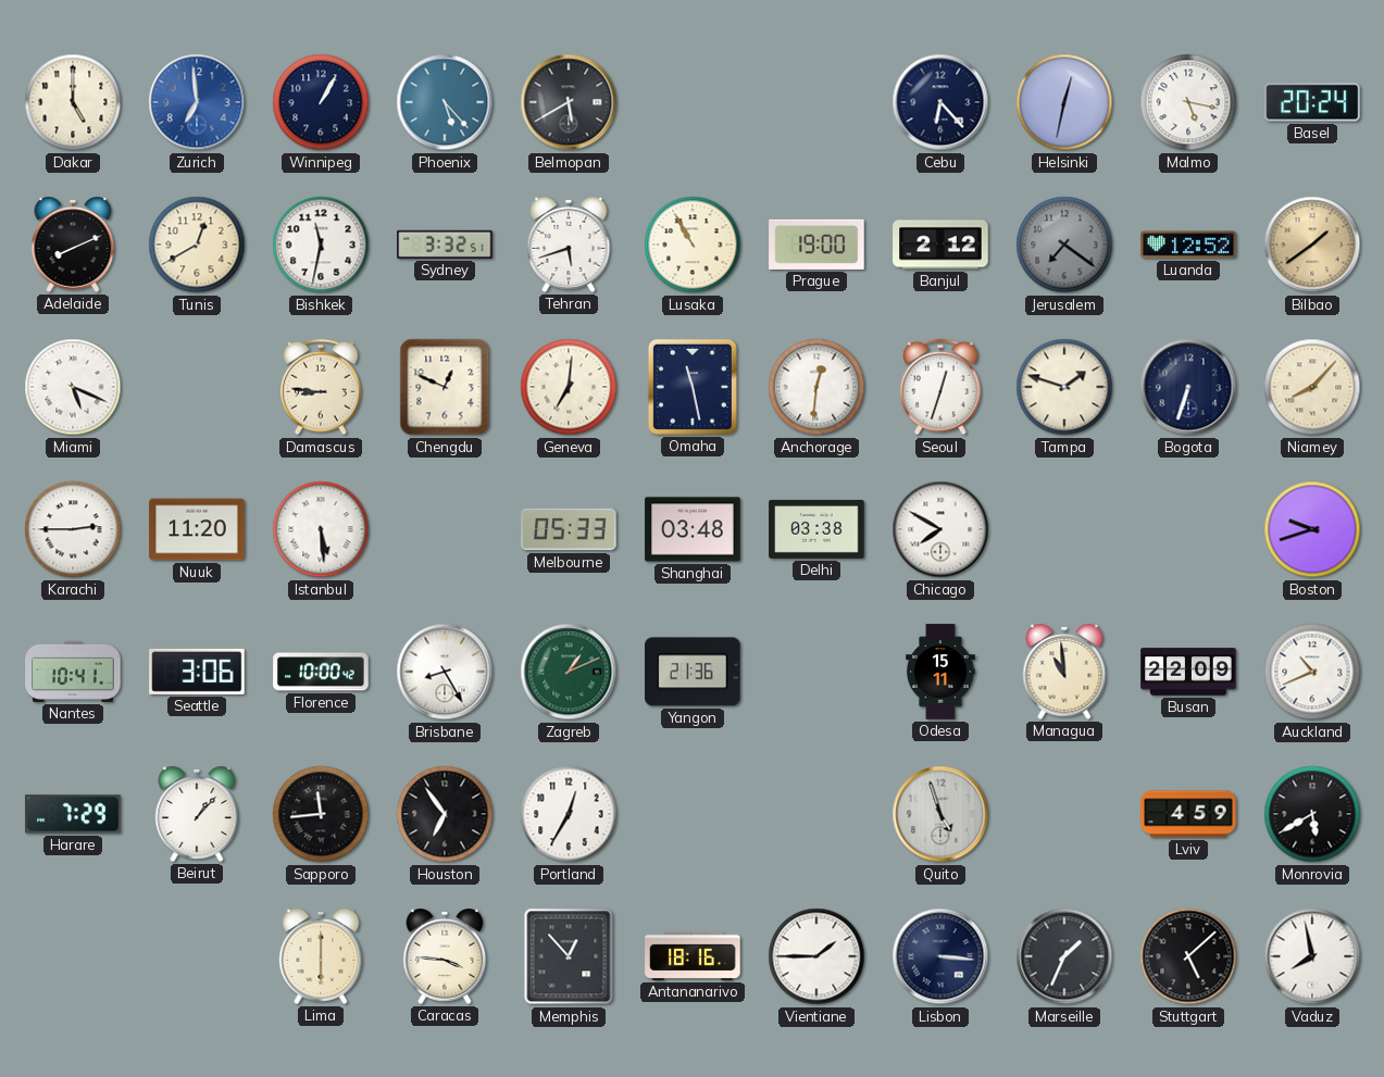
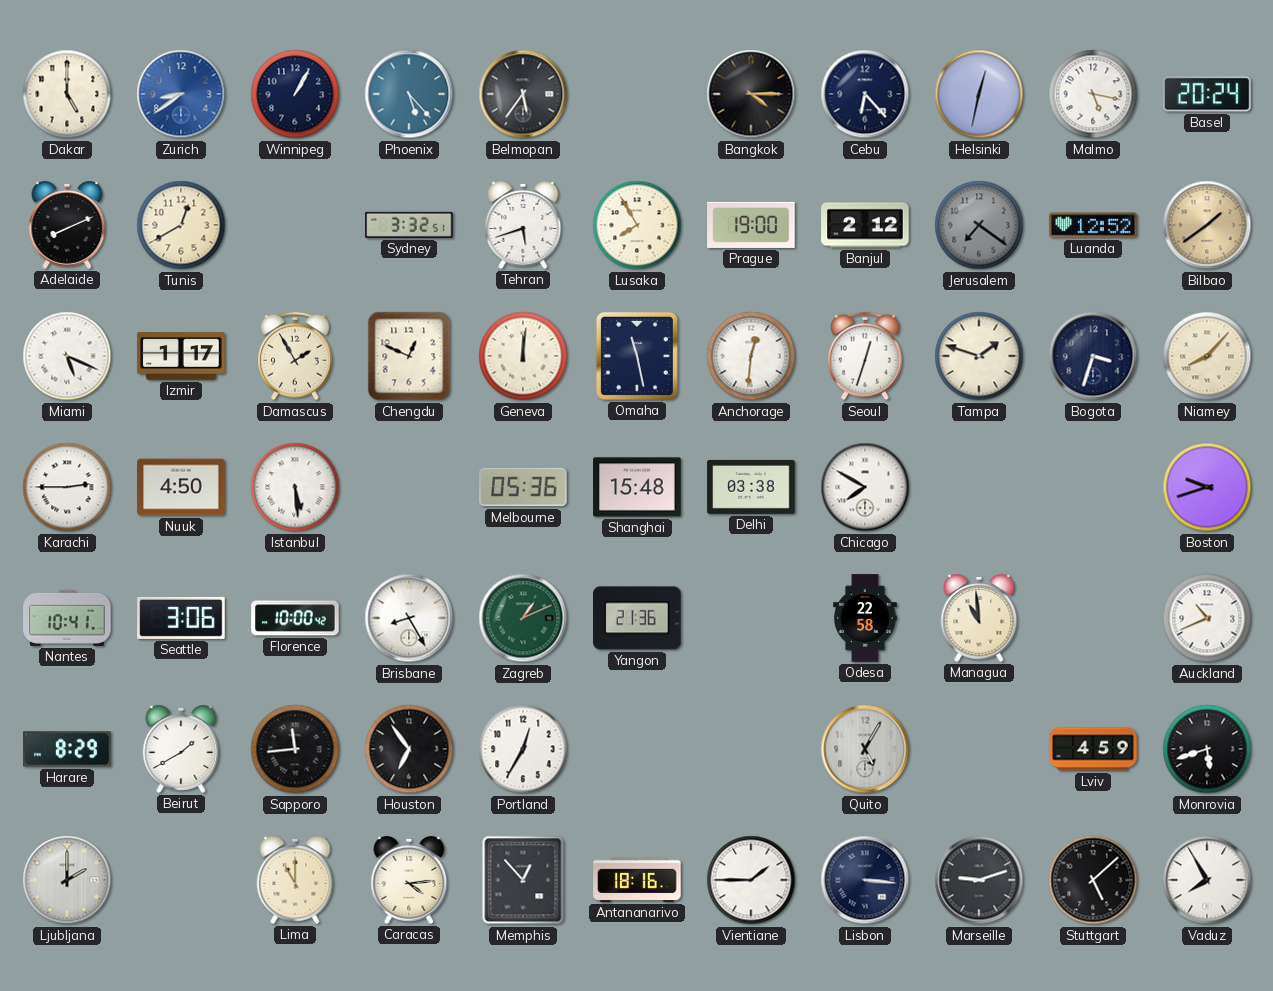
Zurich: 6:59 -> 8:39 (181, 94)
Belmopan: 5:40 -> 5:36 (523, 94)
Bangkok: none -> 4:15 (751, 94)
Bishkek: 11:32 -> none (321, 245)
Lusaka: 10:55 -> 7:55 (637, 225)
Izmir: none -> 1:17 (181, 356)
Damascus: 8:46 -> 1:55 (296, 356)
Geneva: 7:01 -> 12:01 (523, 356)
Bogota: 6:33 -> 3:33 (1093, 356)
Nuuk: 11:20 -> 4:50 (181, 487)
Melbourne: 05:33 -> 05:36 (523, 487)
Shanghai: 03:48 -> 15:48 (637, 487)
Odesa: 15:11 -> 22:58 (865, 618)
Busan: 22:09 -> none (1188, 672)
Harare: 7:29 -> 8:29 (67, 749)
Beirut: 1:07 -> 1:40 (181, 750)
Quito: 4:57 -> 5:05 (865, 749)
Monrovia: 5:40 -> 5:42 (1207, 749)
Ljubljana: none -> 2:00 (67, 880)
Lima: 6:00 -> 11:00 (295, 881)
Caracas: 3:46 -> 4:14 (409, 881)
Marseille: 1:34 -> 9:12 (979, 880)
Vaduz: 7:58 -> 7:55 (1207, 880)
